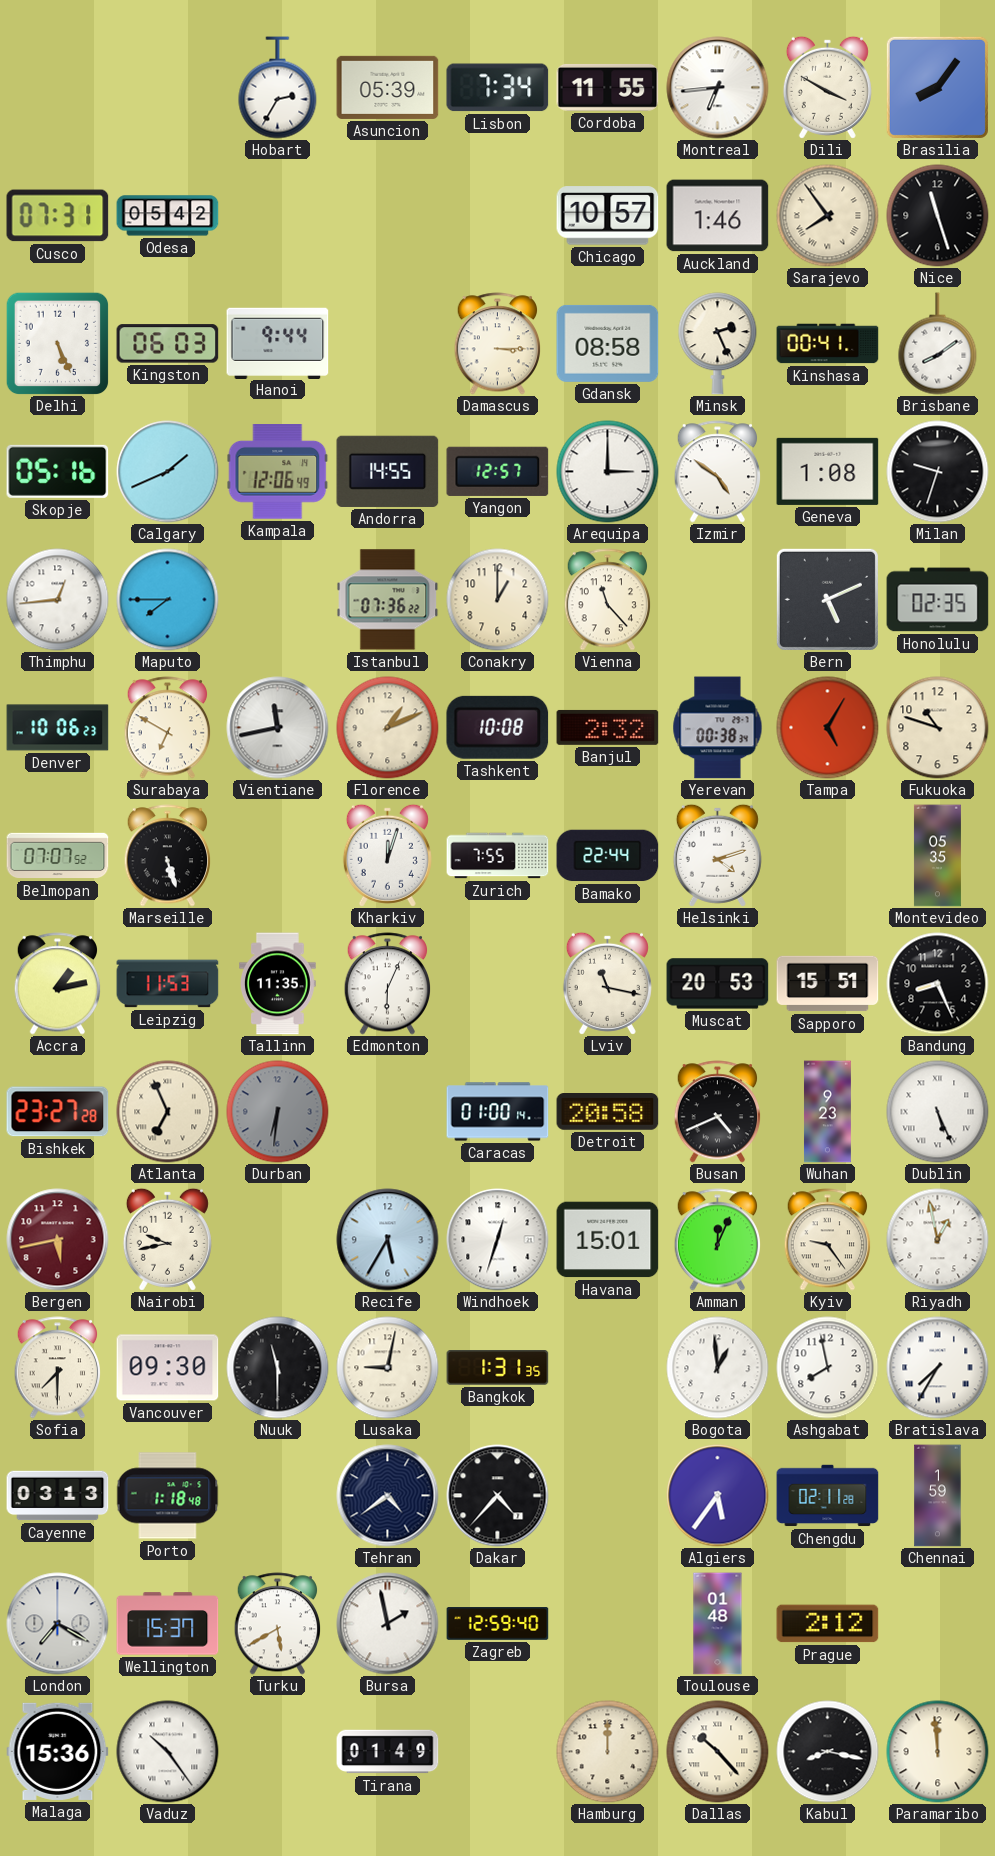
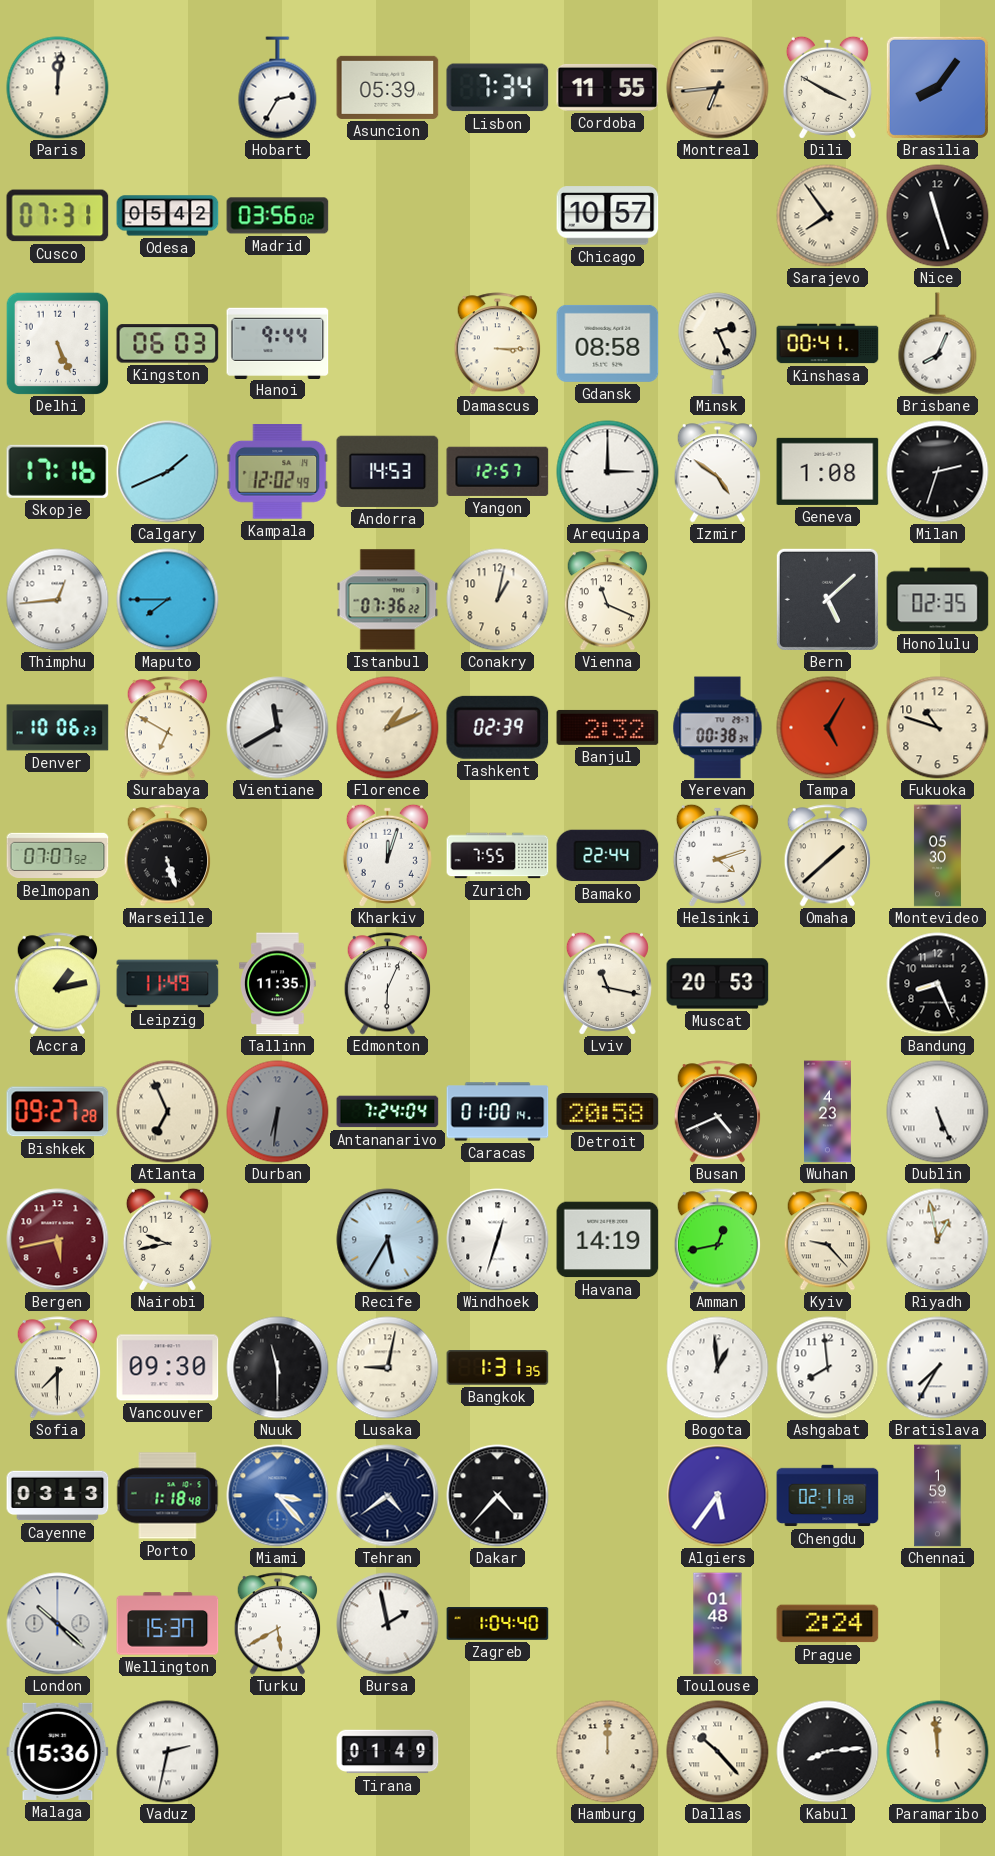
Paris: none -> 12:01 (58, 88)
Montreal dial: white -> champagne (718, 88)
Madrid: none -> 03:56 (278, 216)
Auckland: 1:46 -> none (718, 216)
Brisbane: 8:09 -> 8:04 (938, 344)
Skopje: 05:16 -> 17:16 (58, 471)
Kampala: 12:06 -> 12:02 (278, 472)
Andorra: 14:55 -> 14:53 (388, 471)
Milan: 9:33 -> 2:33 (938, 472)
Conakry: 1:00 -> 1:02 (498, 600)
Vienna: 11:23 -> 11:19 (608, 600)
Bern: 5:11 -> 5:08 (827, 599)
Vientiane: 11:43 -> 11:40 (278, 728)
Tashkent: 10:08 -> 02:39 (498, 727)
Omaha: none -> 1:38 (828, 856)
Montevideo: 05:35 -> 05:30 (937, 856)
Leipzig: 11:53 -> 11:49 (168, 984)
Sapporo: 15:51 -> none (828, 984)
Bishkek: 23:27 -> 09:27 (58, 1112)
Antananarivo: none -> 7:24 (388, 1112)
Wuhan: 9:23 -> 4:23 (827, 1112)
Havana: 15:01 -> 14:19 (608, 1240)
Amman: 12:04 -> 12:43 (718, 1240)
Kyiv: 9:24 -> 9:23 (828, 1240)
Ashgabat: 7:58 -> 7:59 (828, 1368)
Miami: none -> 3:23 (278, 1496)
London: 7:20 -> 10:22 (58, 1624)
Zagreb: 12:59 -> 1:04 (498, 1624)
Prague: 2:12 -> 2:24 (828, 1624)
Vaduz: 10:24 -> 2:32 (168, 1752)
Kabul: 8:17 -> 8:14 (828, 1752)
